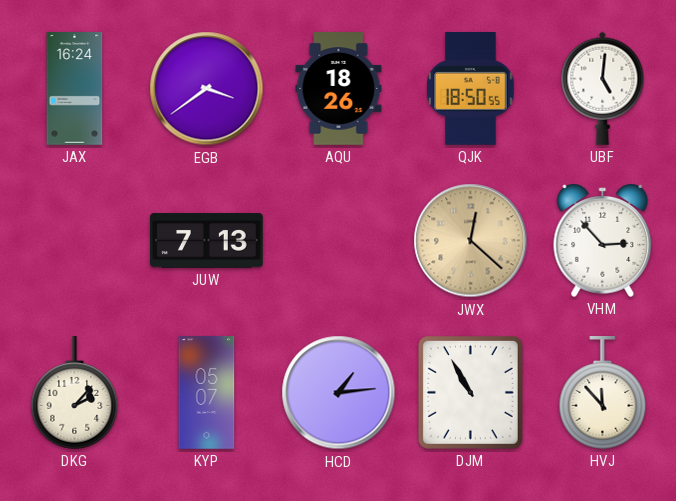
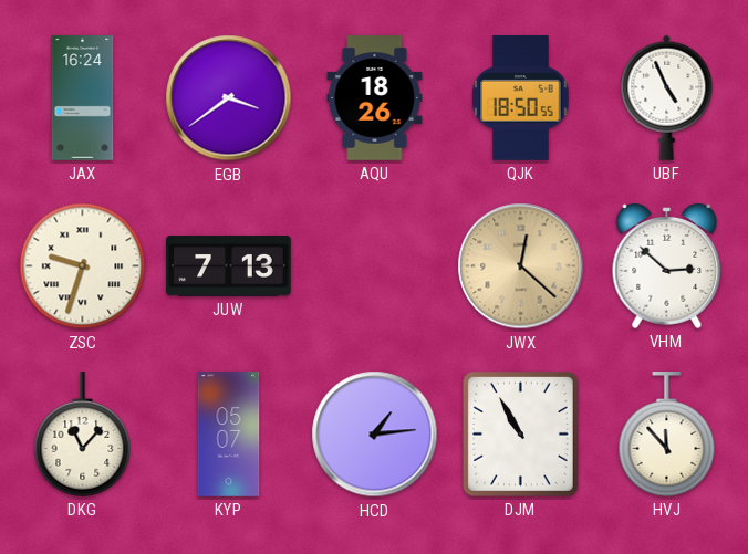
UBF: 5:01 -> 4:56 (667, 97)
ZSC: none -> 9:33 (83, 266)
VHM: 2:53 -> 2:52 (667, 265)
DKG: 2:07 -> 11:07 (83, 435)
